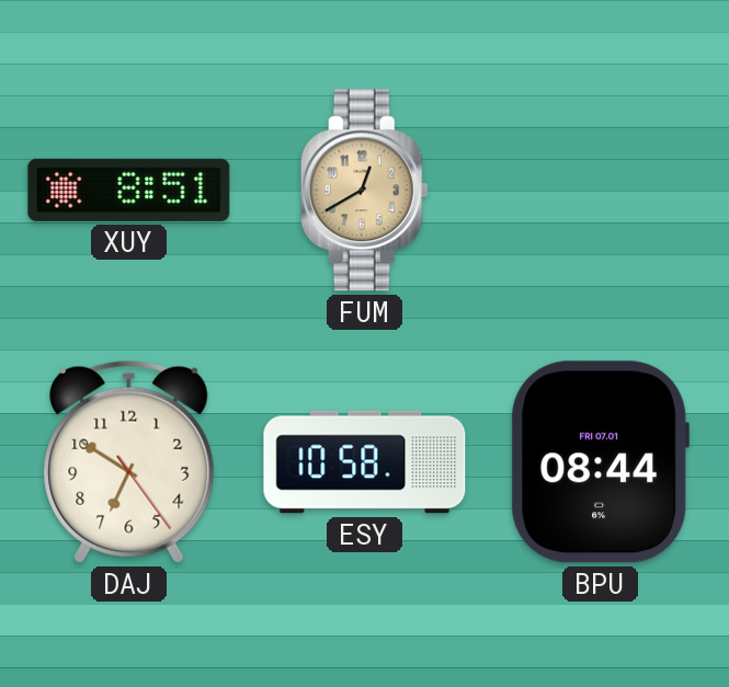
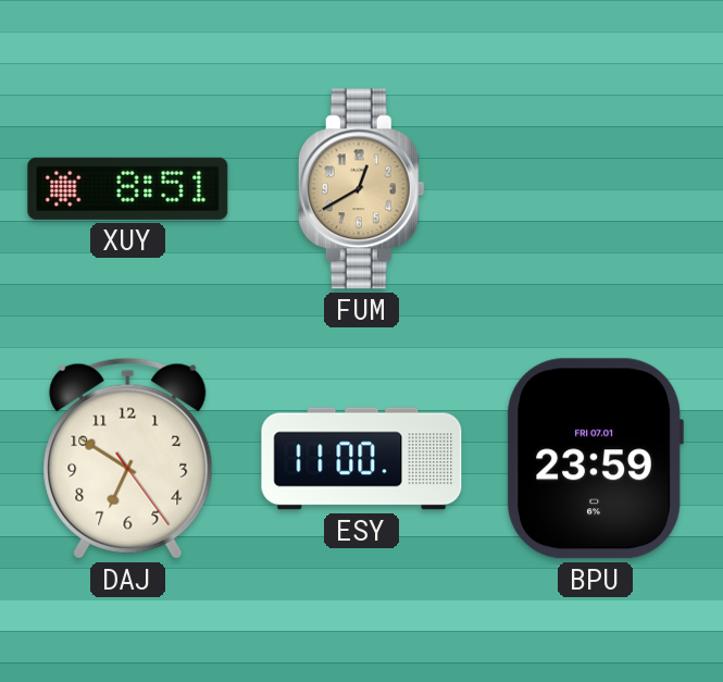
ESY: 10:58 -> 11:00 (362, 459)
BPU: 08:44 -> 23:59 (595, 459)
